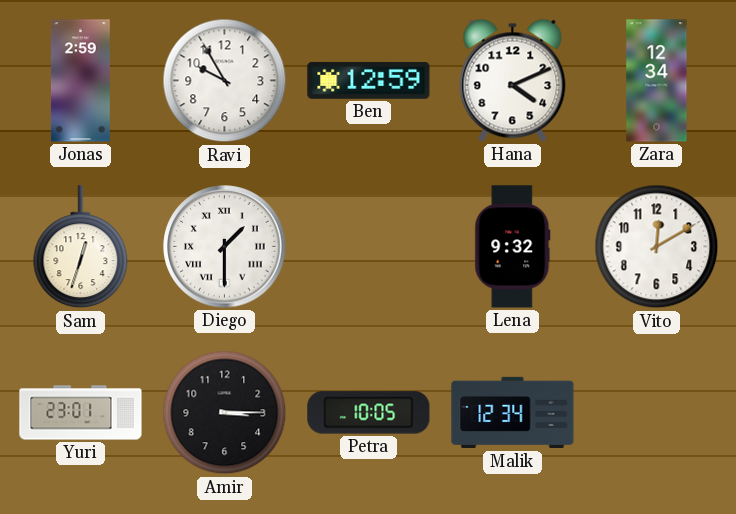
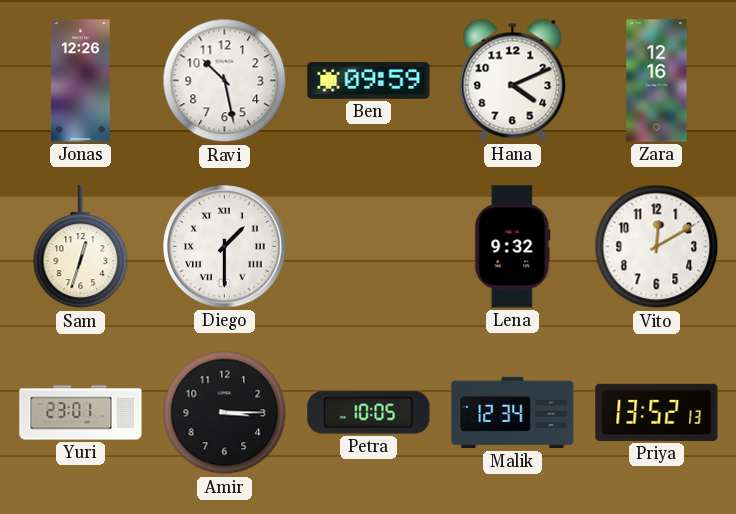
Jonas: 2:59 -> 12:26 (80, 81)
Ravi: 9:55 -> 10:28 (225, 81)
Ben: 12:59 -> 09:59 (369, 80)
Zara: 12:34 -> 12:16 (657, 81)
Priya: none -> 13:52 (657, 412)
